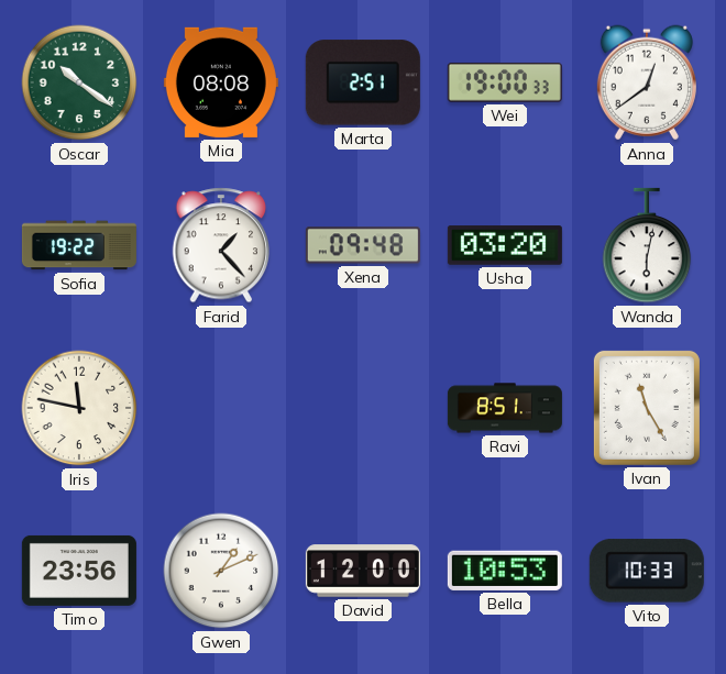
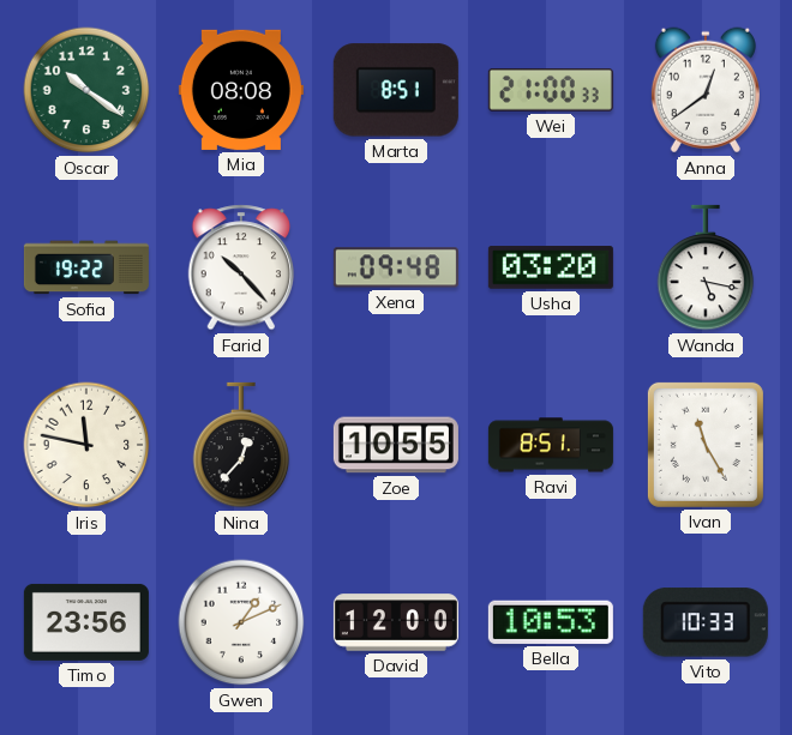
Marta: 2:51 -> 8:51 (396, 90)
Wei: 19:00 -> 21:00 (551, 90)
Farid: 1:23 -> 10:23 (241, 267)
Wanda: 6:02 -> 5:17 (706, 267)
Nina: none -> 12:37 (241, 445)
Zoe: none -> 10:55 (396, 445)
